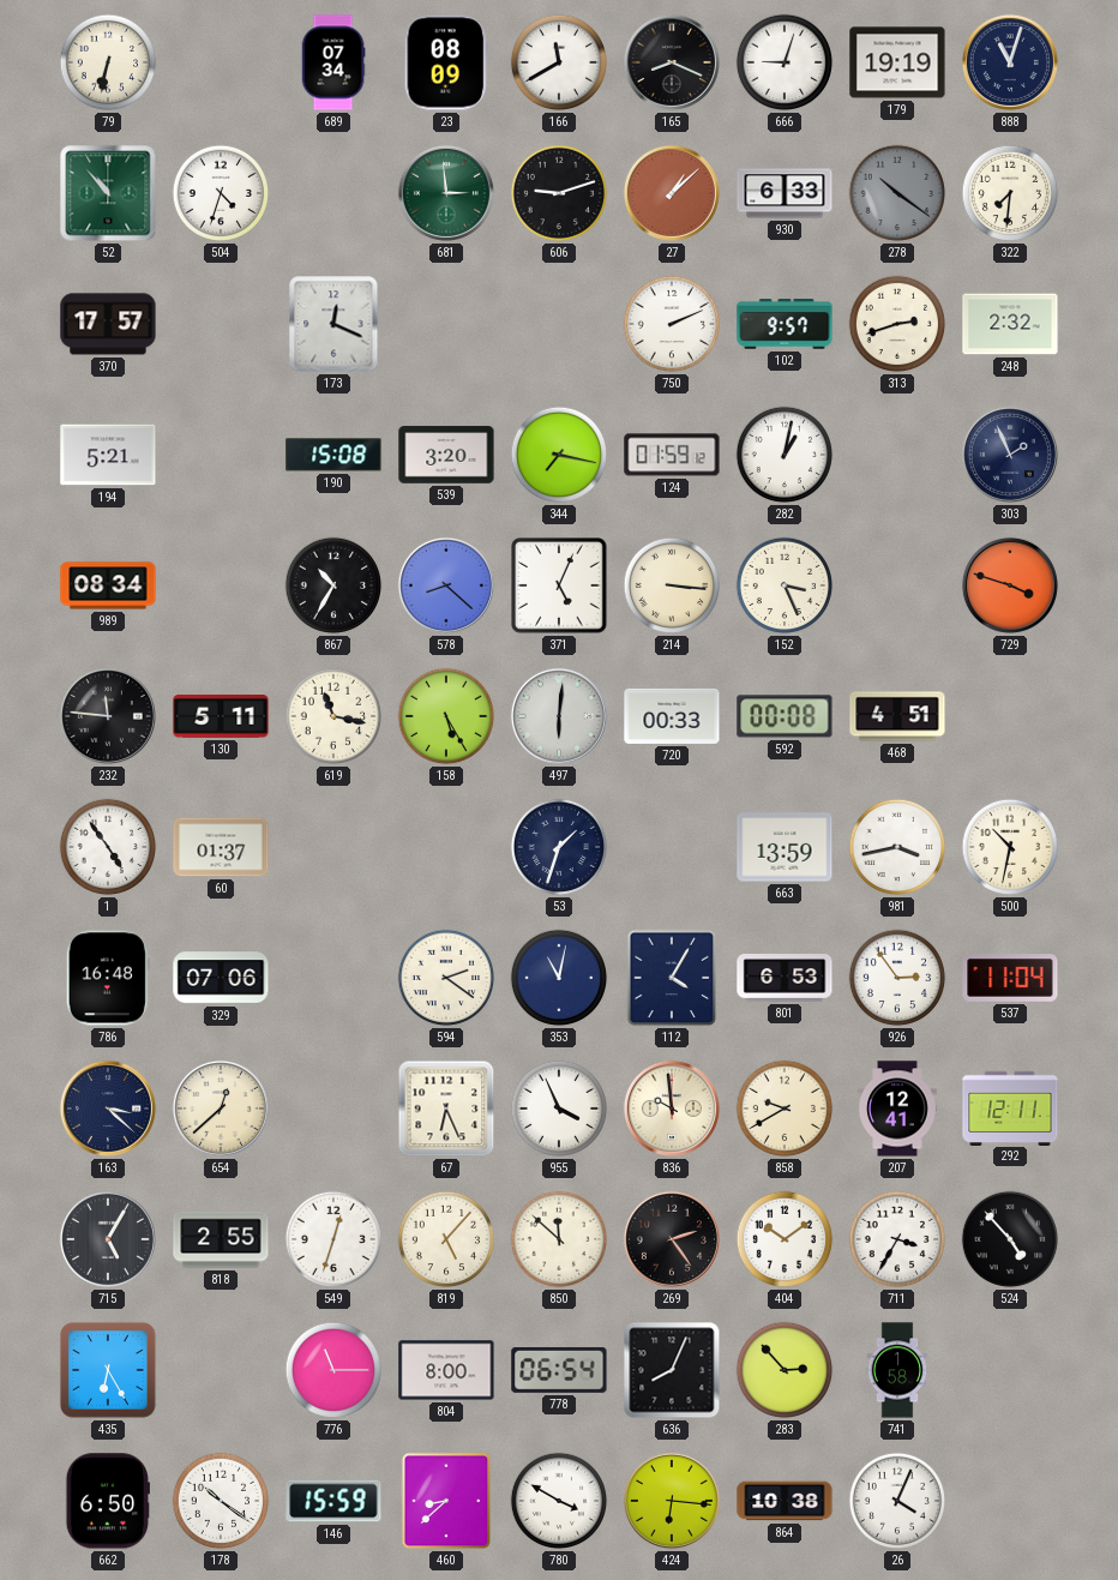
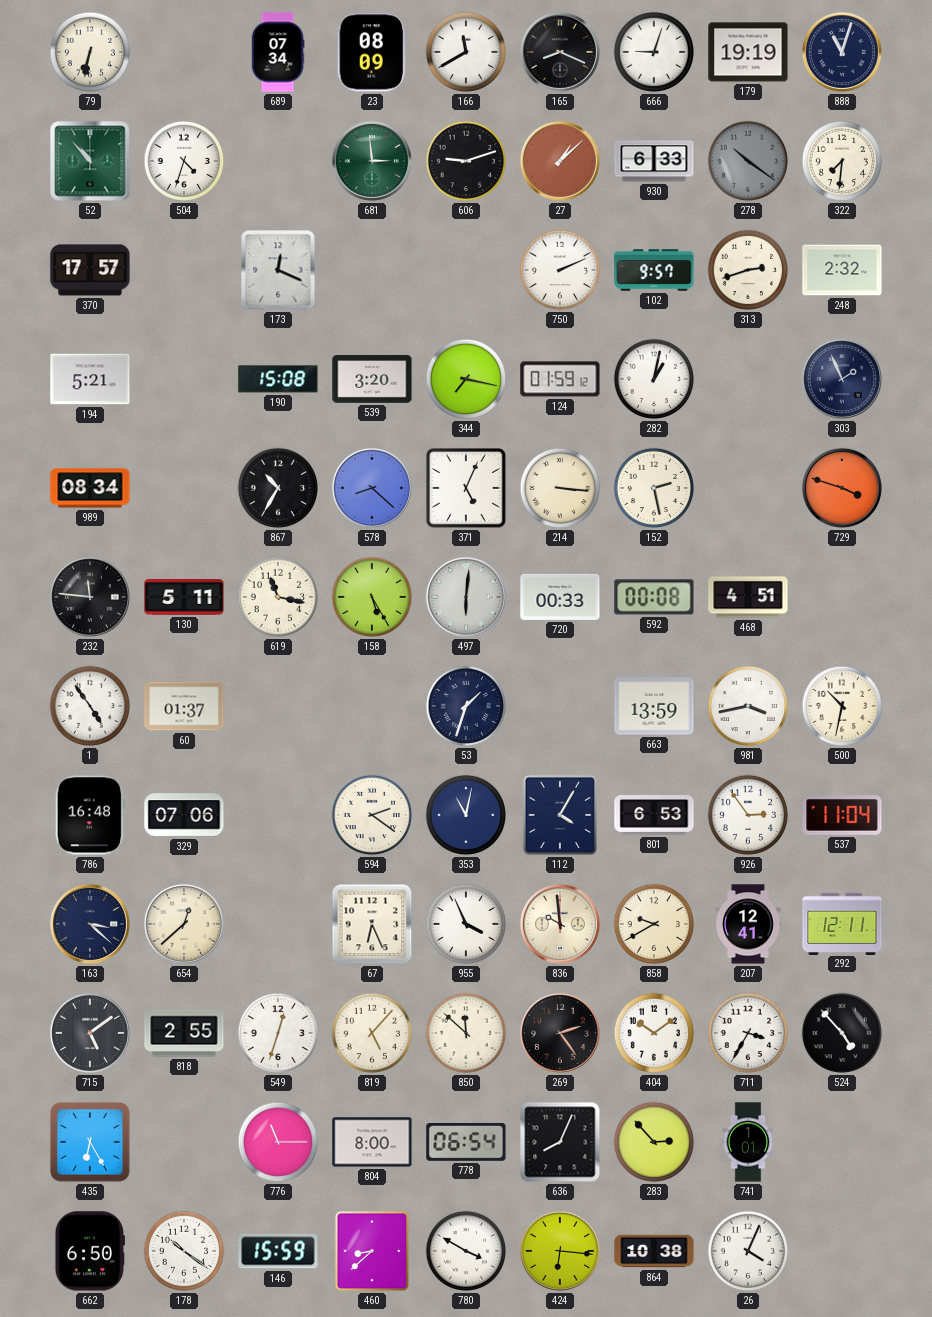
152: 3:26 -> 2:28 (654, 488)
715: 5:05 -> 5:09 (90, 1033)
741: 1:58 -> 1:01 (748, 1142)
